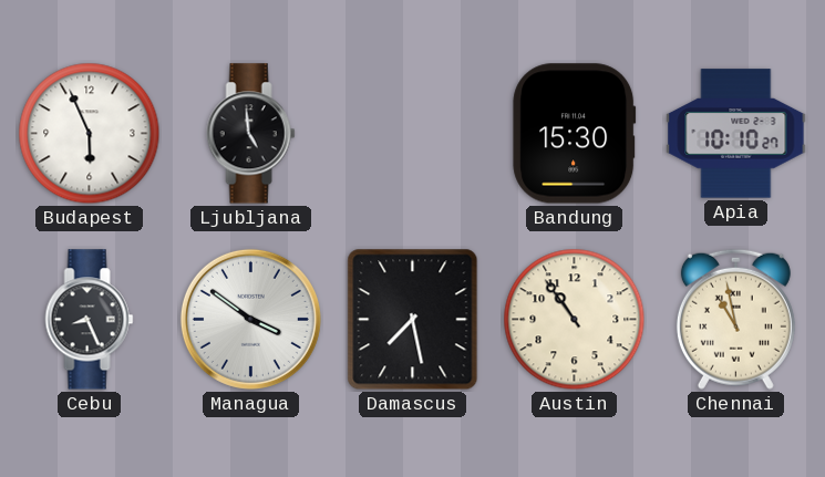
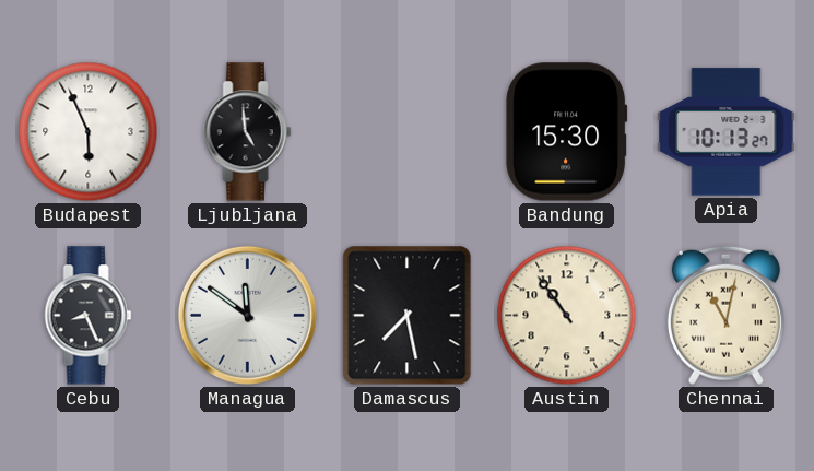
Apia: 10:10 -> 10:13 (727, 132)
Managua: 3:51 -> 11:51 (247, 315)
Chennai: 10:58 -> 11:02 (725, 315)
